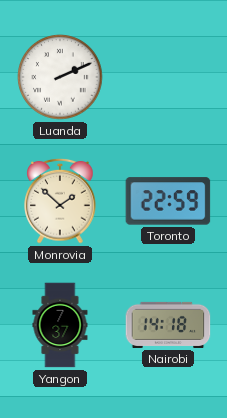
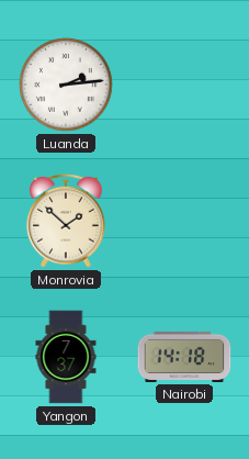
Luanda: 2:11 -> 2:14 (66, 85)
Toronto: 22:59 -> none (168, 201)
